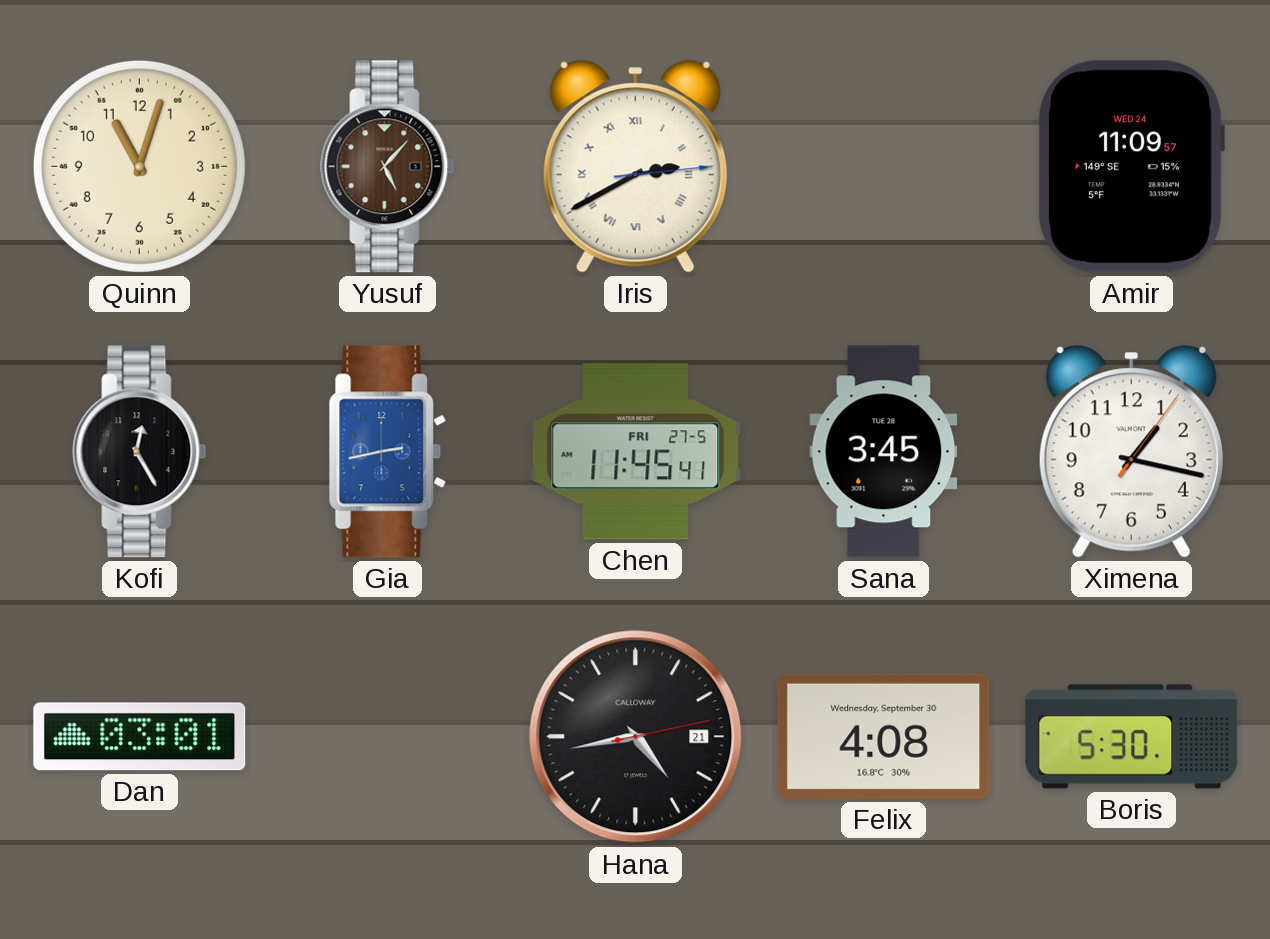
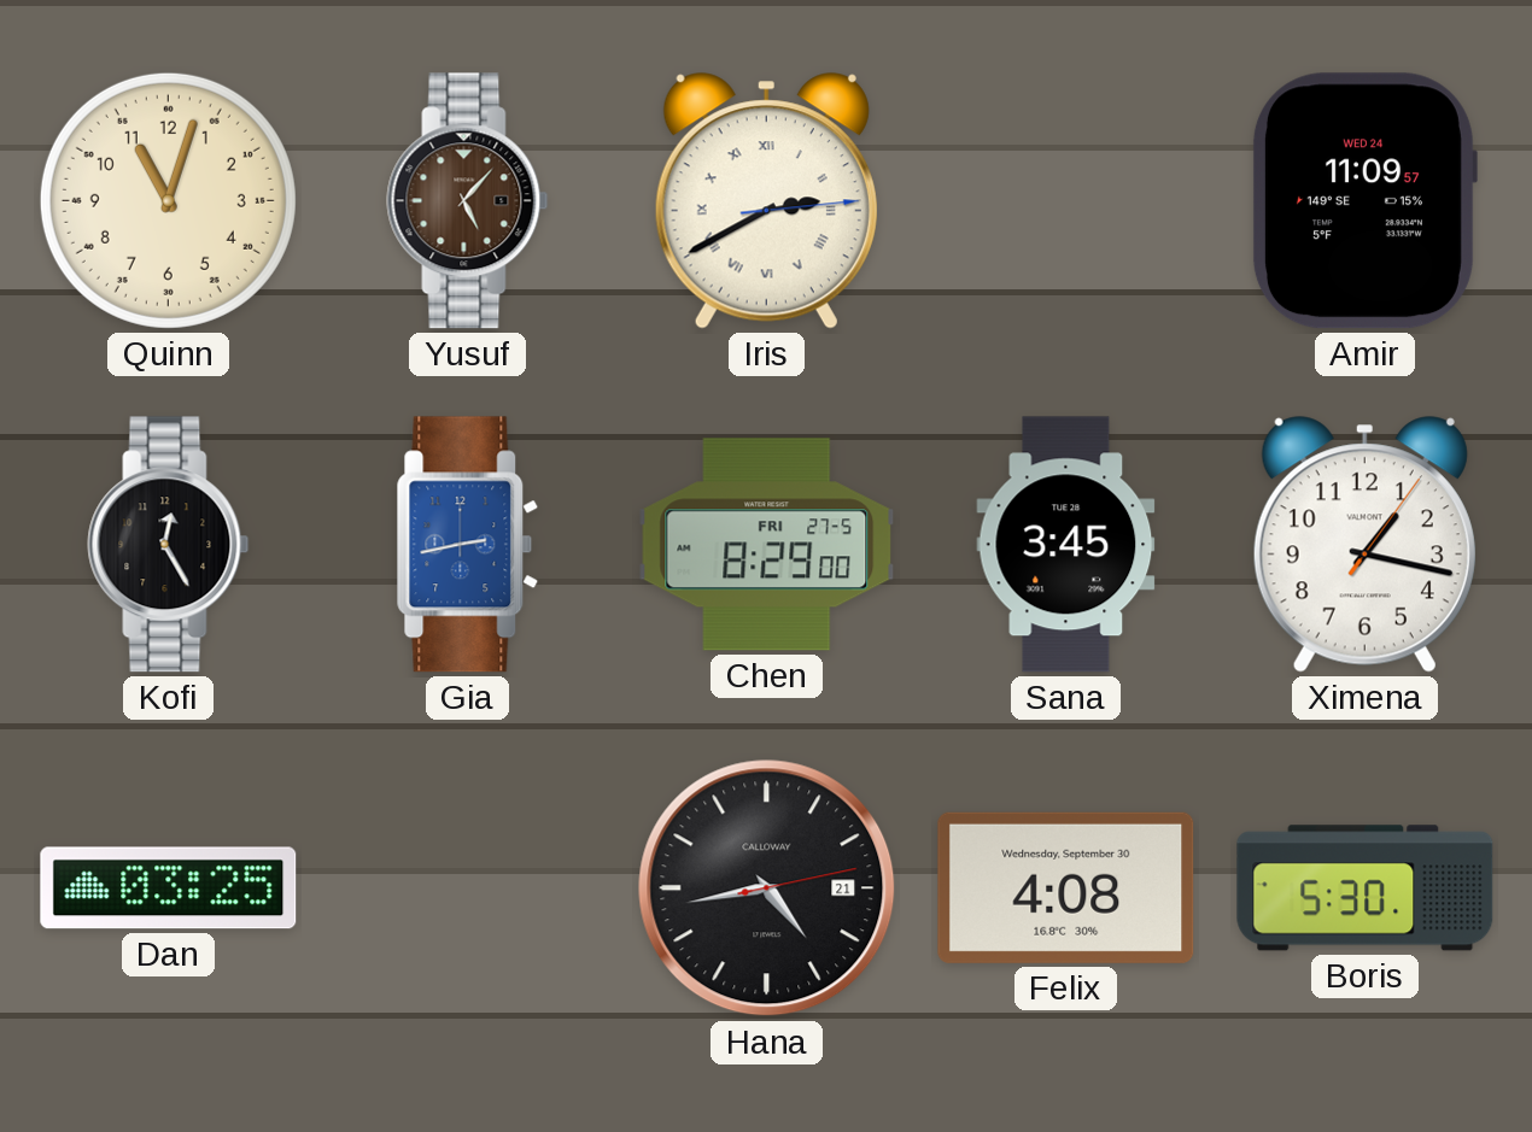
Chen: 11:45 -> 8:29 (767, 545)
Dan: 03:01 -> 03:25 (169, 888)
